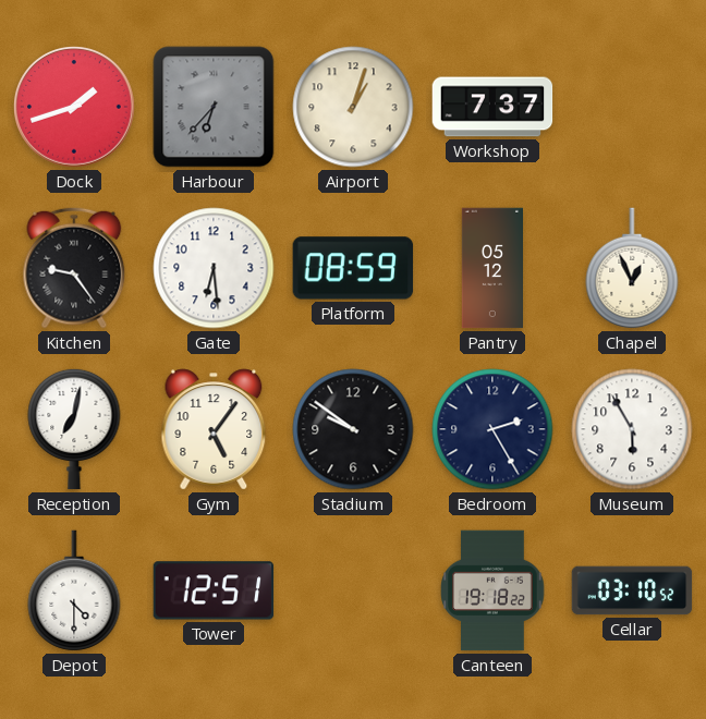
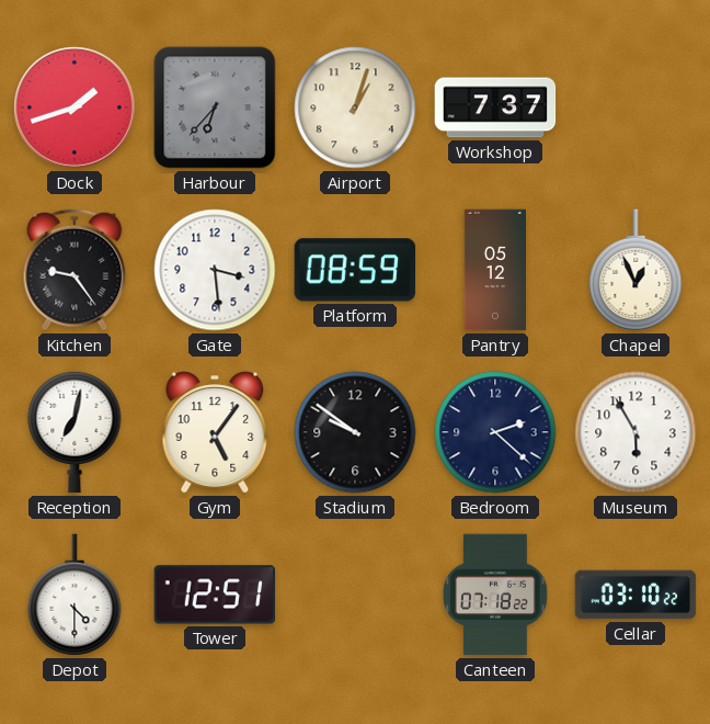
Gate: 6:29 -> 3:29 (215, 270)
Bedroom: 2:25 -> 2:22 (495, 432)
Canteen: 19:18 -> 07:18 (495, 595)
Cellar: 03:10:52 -> 03:10:22 (635, 595)
